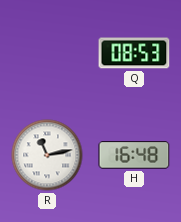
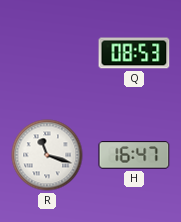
R: 11:13 -> 11:18 (47, 155)
H: 16:48 -> 16:47 (134, 155)
